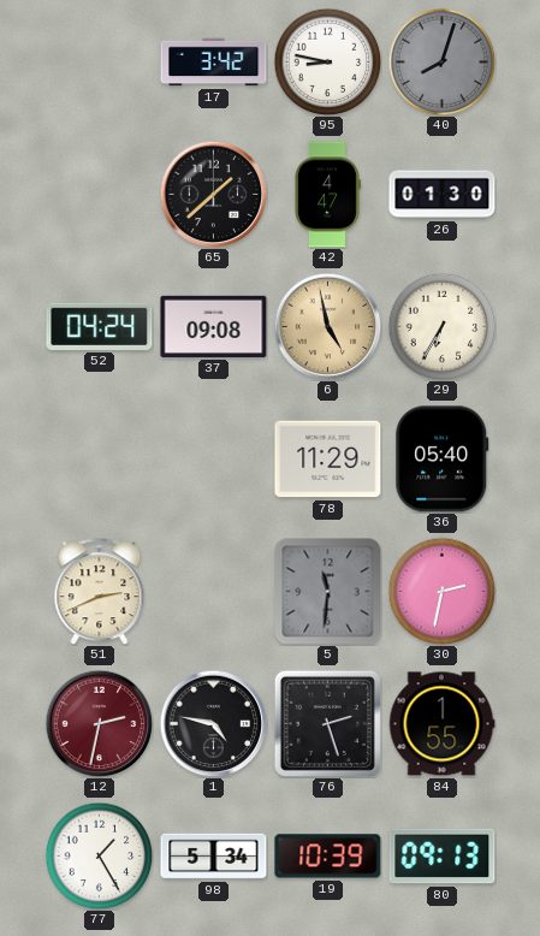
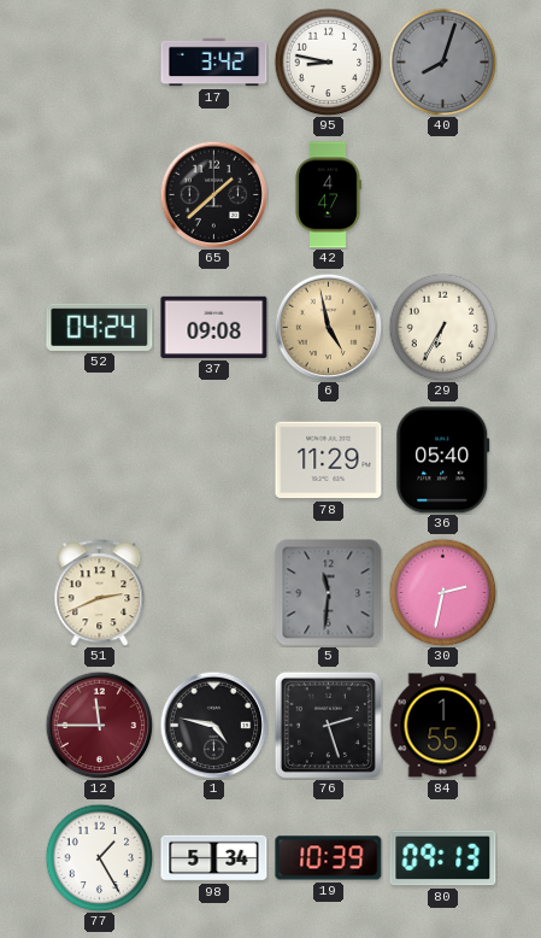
26: 01:30 -> none (443, 195)
12: 2:32 -> 11:45 (99, 725)
